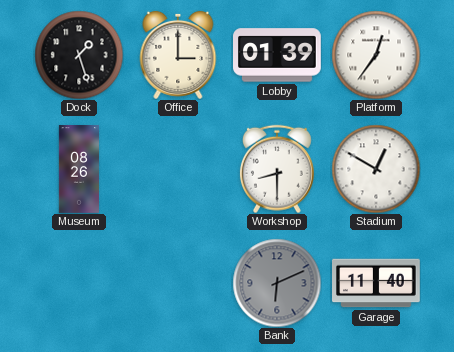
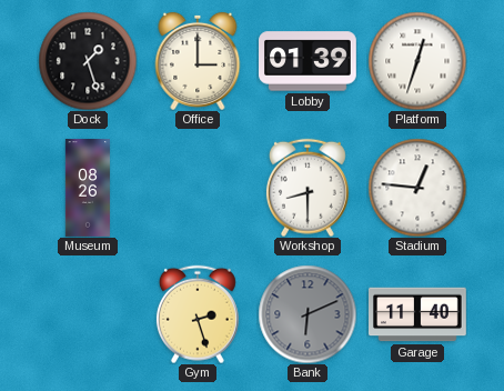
Platform: 12:36 -> 12:33 (417, 61)
Stadium: 12:50 -> 12:46 (417, 188)
Gym: none -> 2:27 (198, 314)
